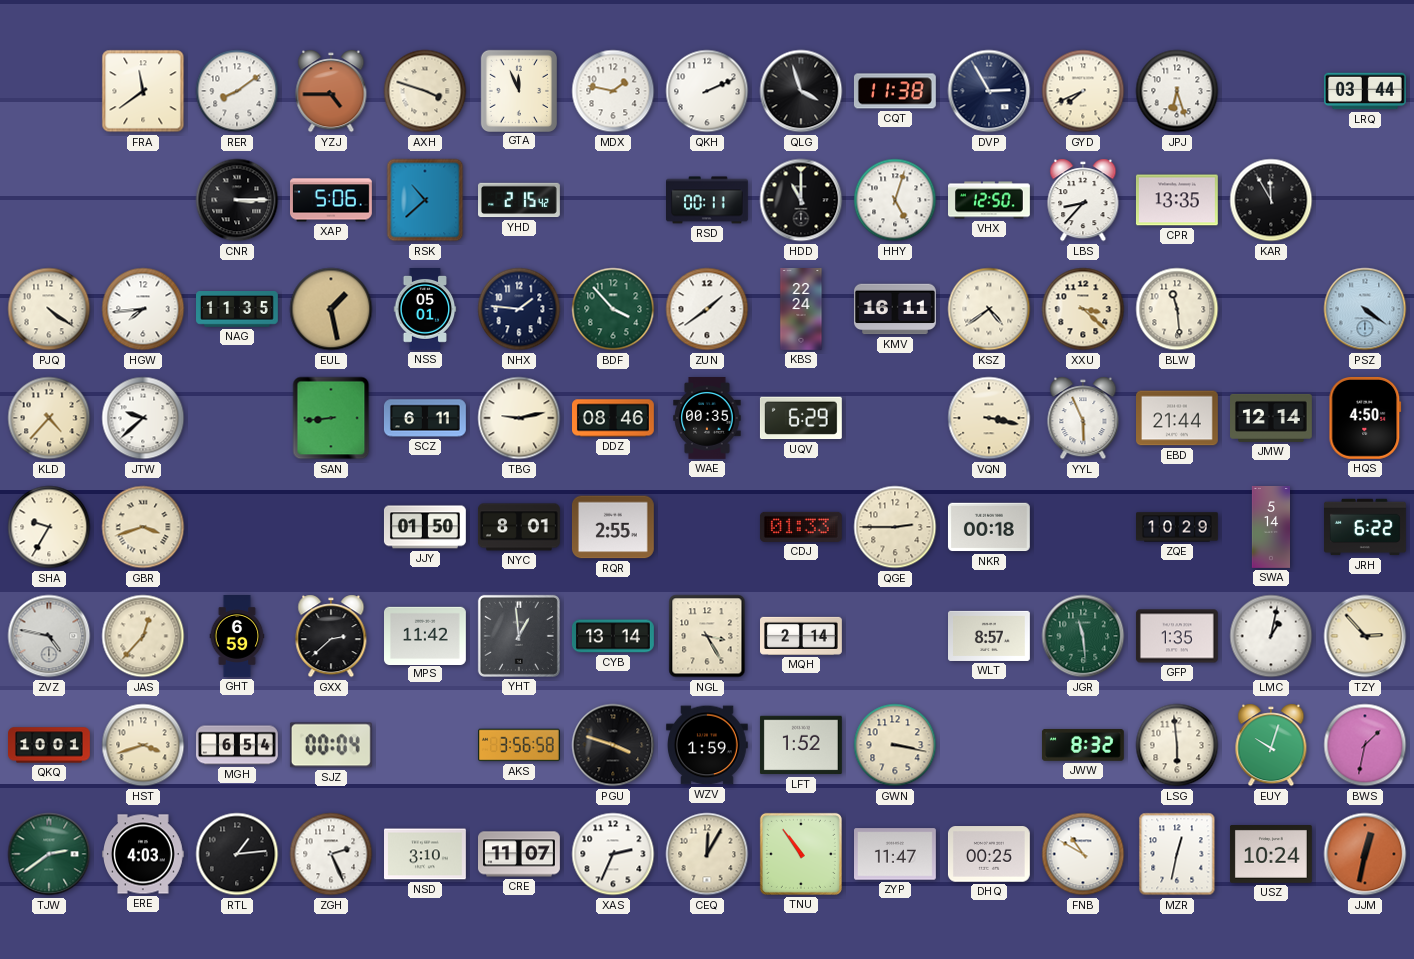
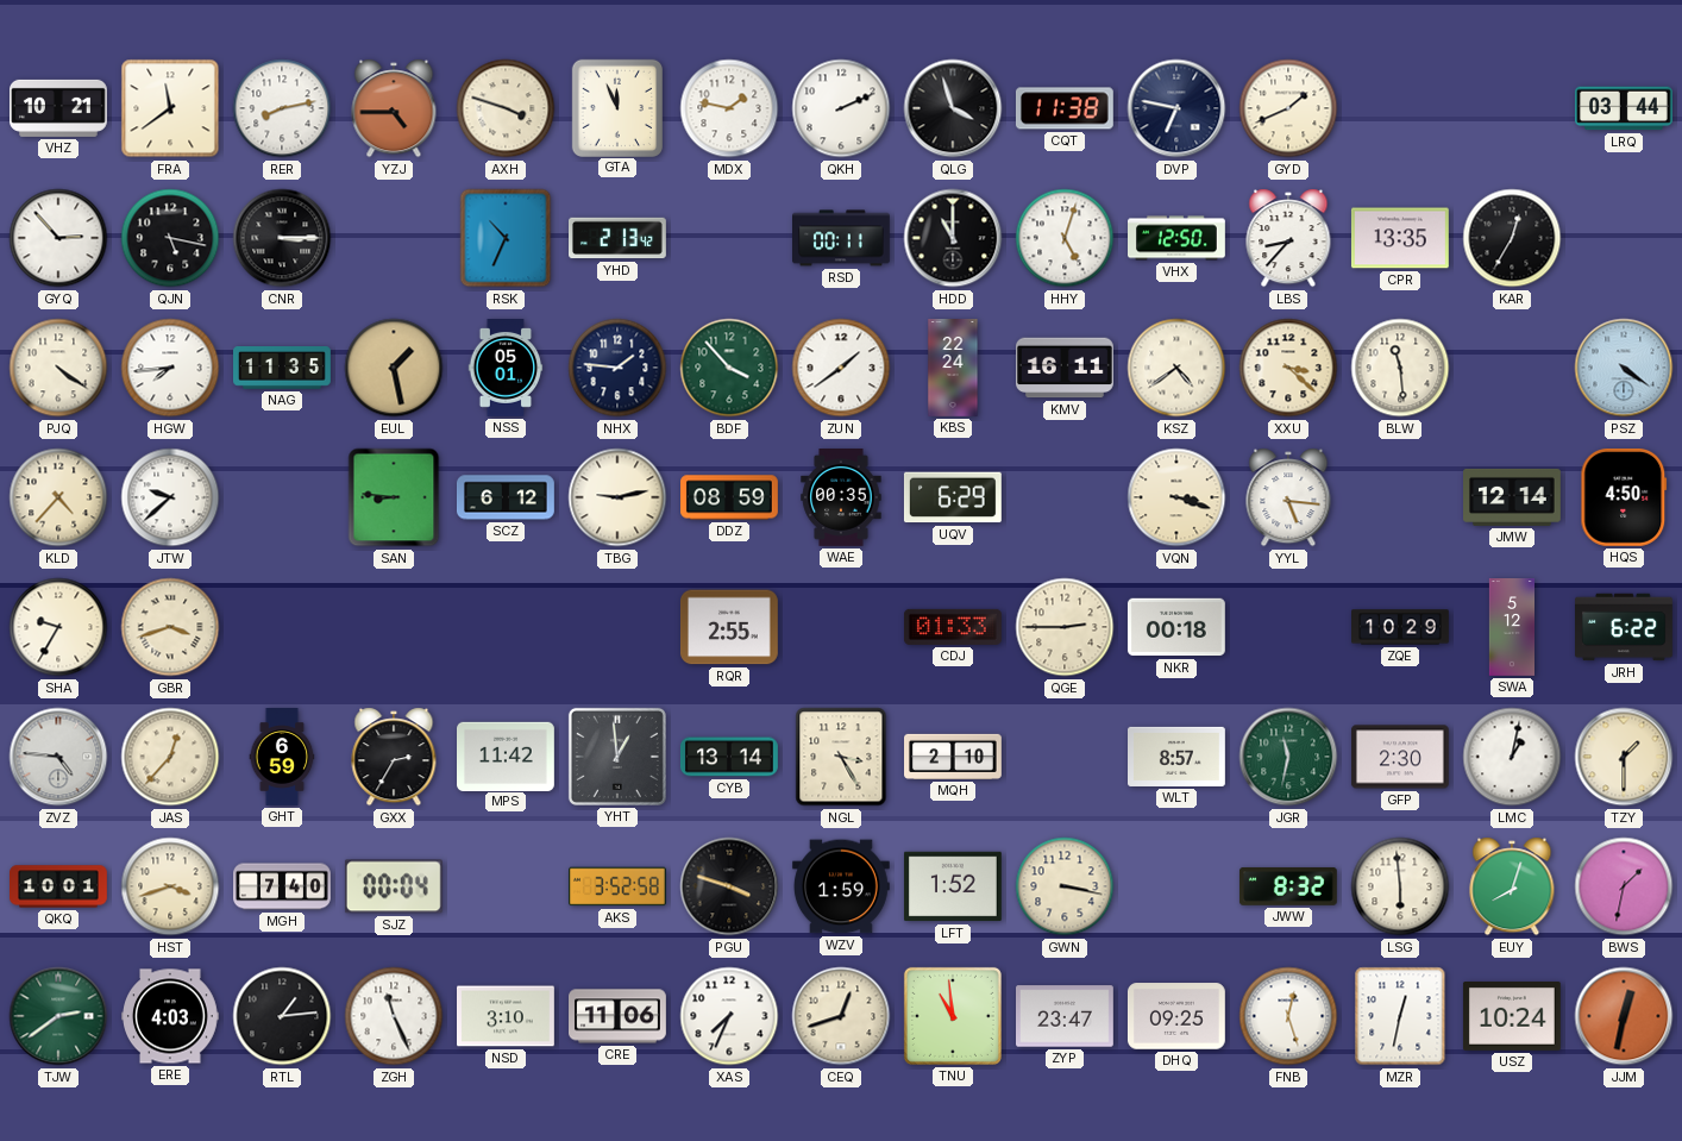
VHZ: none -> 10:21 (59, 108)
RER: 8:09 -> 8:13 (282, 108)
DVP: 2:55 -> 6:47 (1176, 108)
GYD: 7:41 -> 1:41 (1288, 108)
JPJ: 6:27 -> none (1177, 91)
GYQ: none -> 2:53 (58, 238)
QJN: none -> 5:17 (170, 238)
XAP: 5:06 -> none (332, 200)
RSK: 10:38 -> 10:34 (506, 238)
YHD: 2:15 -> 2:13 (619, 238)
KAR: 11:55 -> 12:35 (1512, 238)
SAN: 8:44 -> 8:46 (394, 497)
SCZ: 6:11 -> 6:12 (506, 497)
DDZ: 08:46 -> 08:59 (730, 497)
VQN: 3:17 -> 3:18 (1176, 497)
YYL: 5:56 -> 5:16 (1288, 497)
EBD: 21:44 -> none (1178, 418)
JJY: 01:50 -> none (425, 527)
NYC: 8:01 -> none (519, 527)
SWA: 5:14 -> 5:12 (1511, 628)
ZVZ: 4:47 -> 4:46 (58, 757)
GXX: 2:38 -> 2:35 (394, 757)
MQH: 2:14 -> 2:10 (954, 757)
JGR: 11:29 -> 11:32 (1288, 757)
GFP: 1:35 -> 2:30 (1400, 757)
TZY: 2:53 -> 1:30 (1624, 757)
MGH: 6:54 -> 7:40 (283, 886)
AKS: 3:56 -> 3:52 (619, 886)
EUY: 10:03 -> 8:03 (1512, 886)
ZGH: 2:26 -> 11:26 (394, 1016)
CRE: 11:07 -> 11:06 (619, 1016)
XAS: 2:34 -> 7:34 (729, 1016)
CEQ: 12:05 -> 12:42 (841, 1016)
TNU: 10:54 -> 10:59 (953, 1016)
ZYP: 11:47 -> 23:47 (1066, 1016)
DHQ: 00:25 -> 09:25 (1176, 1016)
FNB: 10:50 -> 12:27 (1288, 1016)
